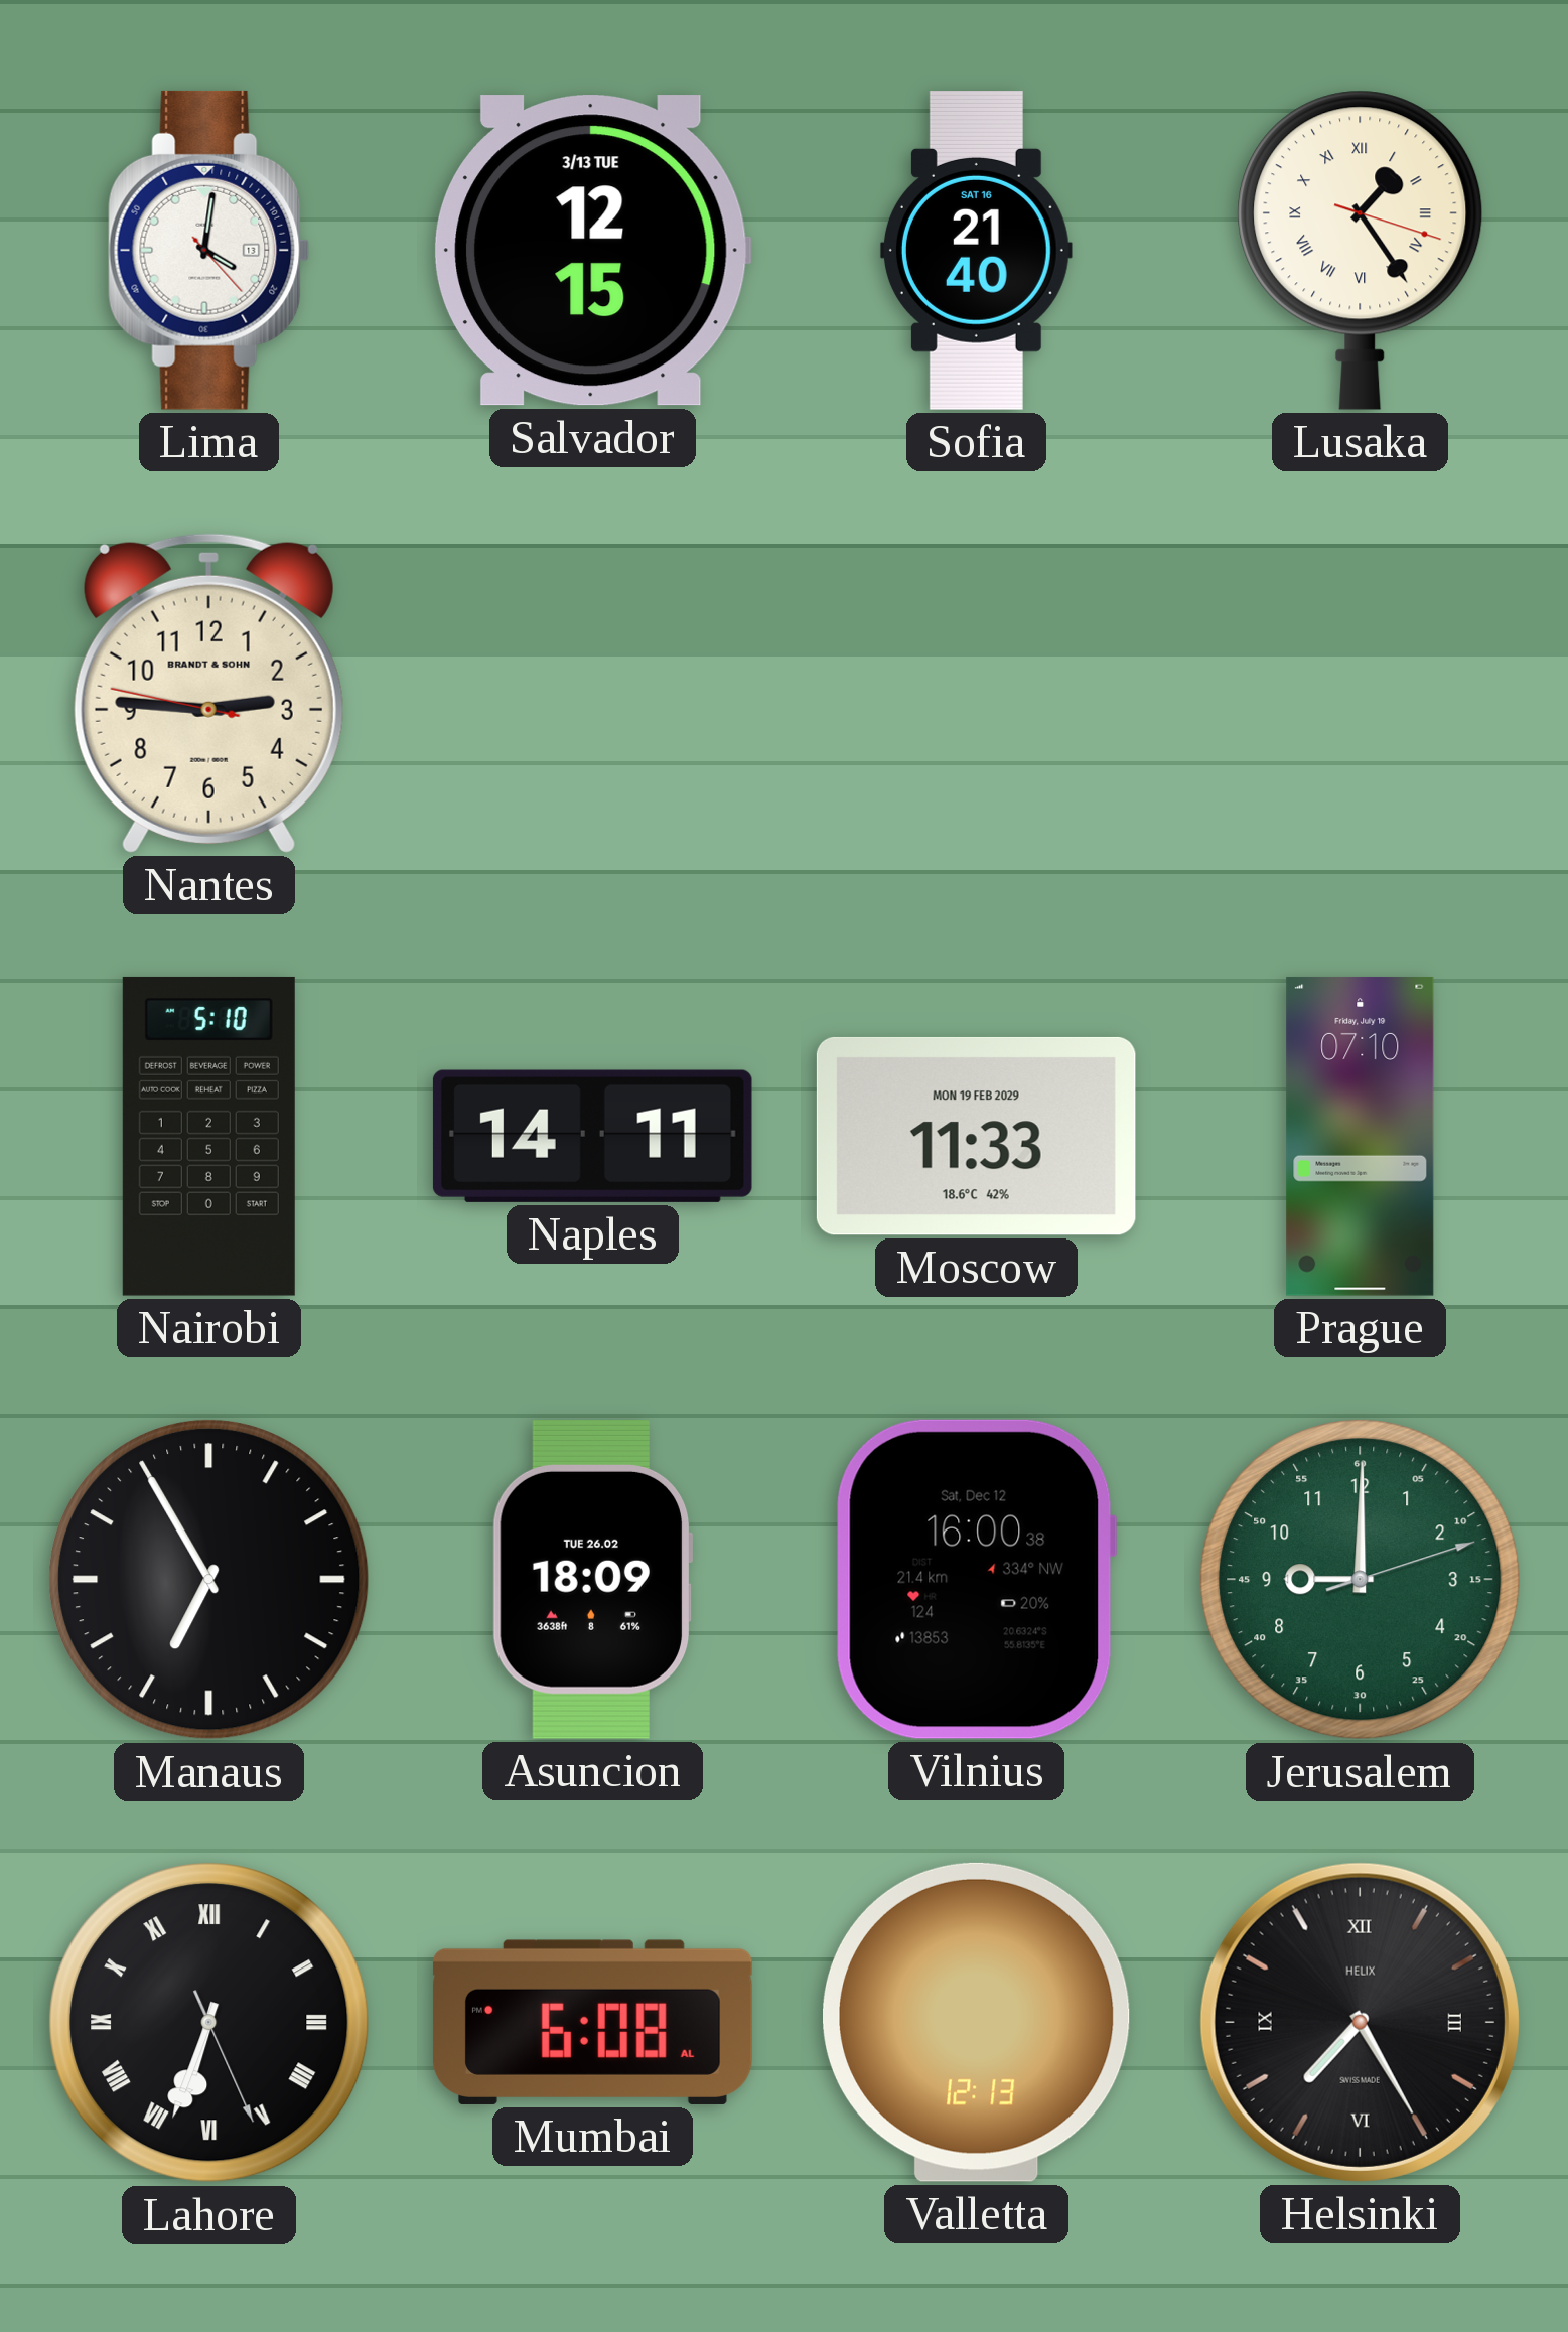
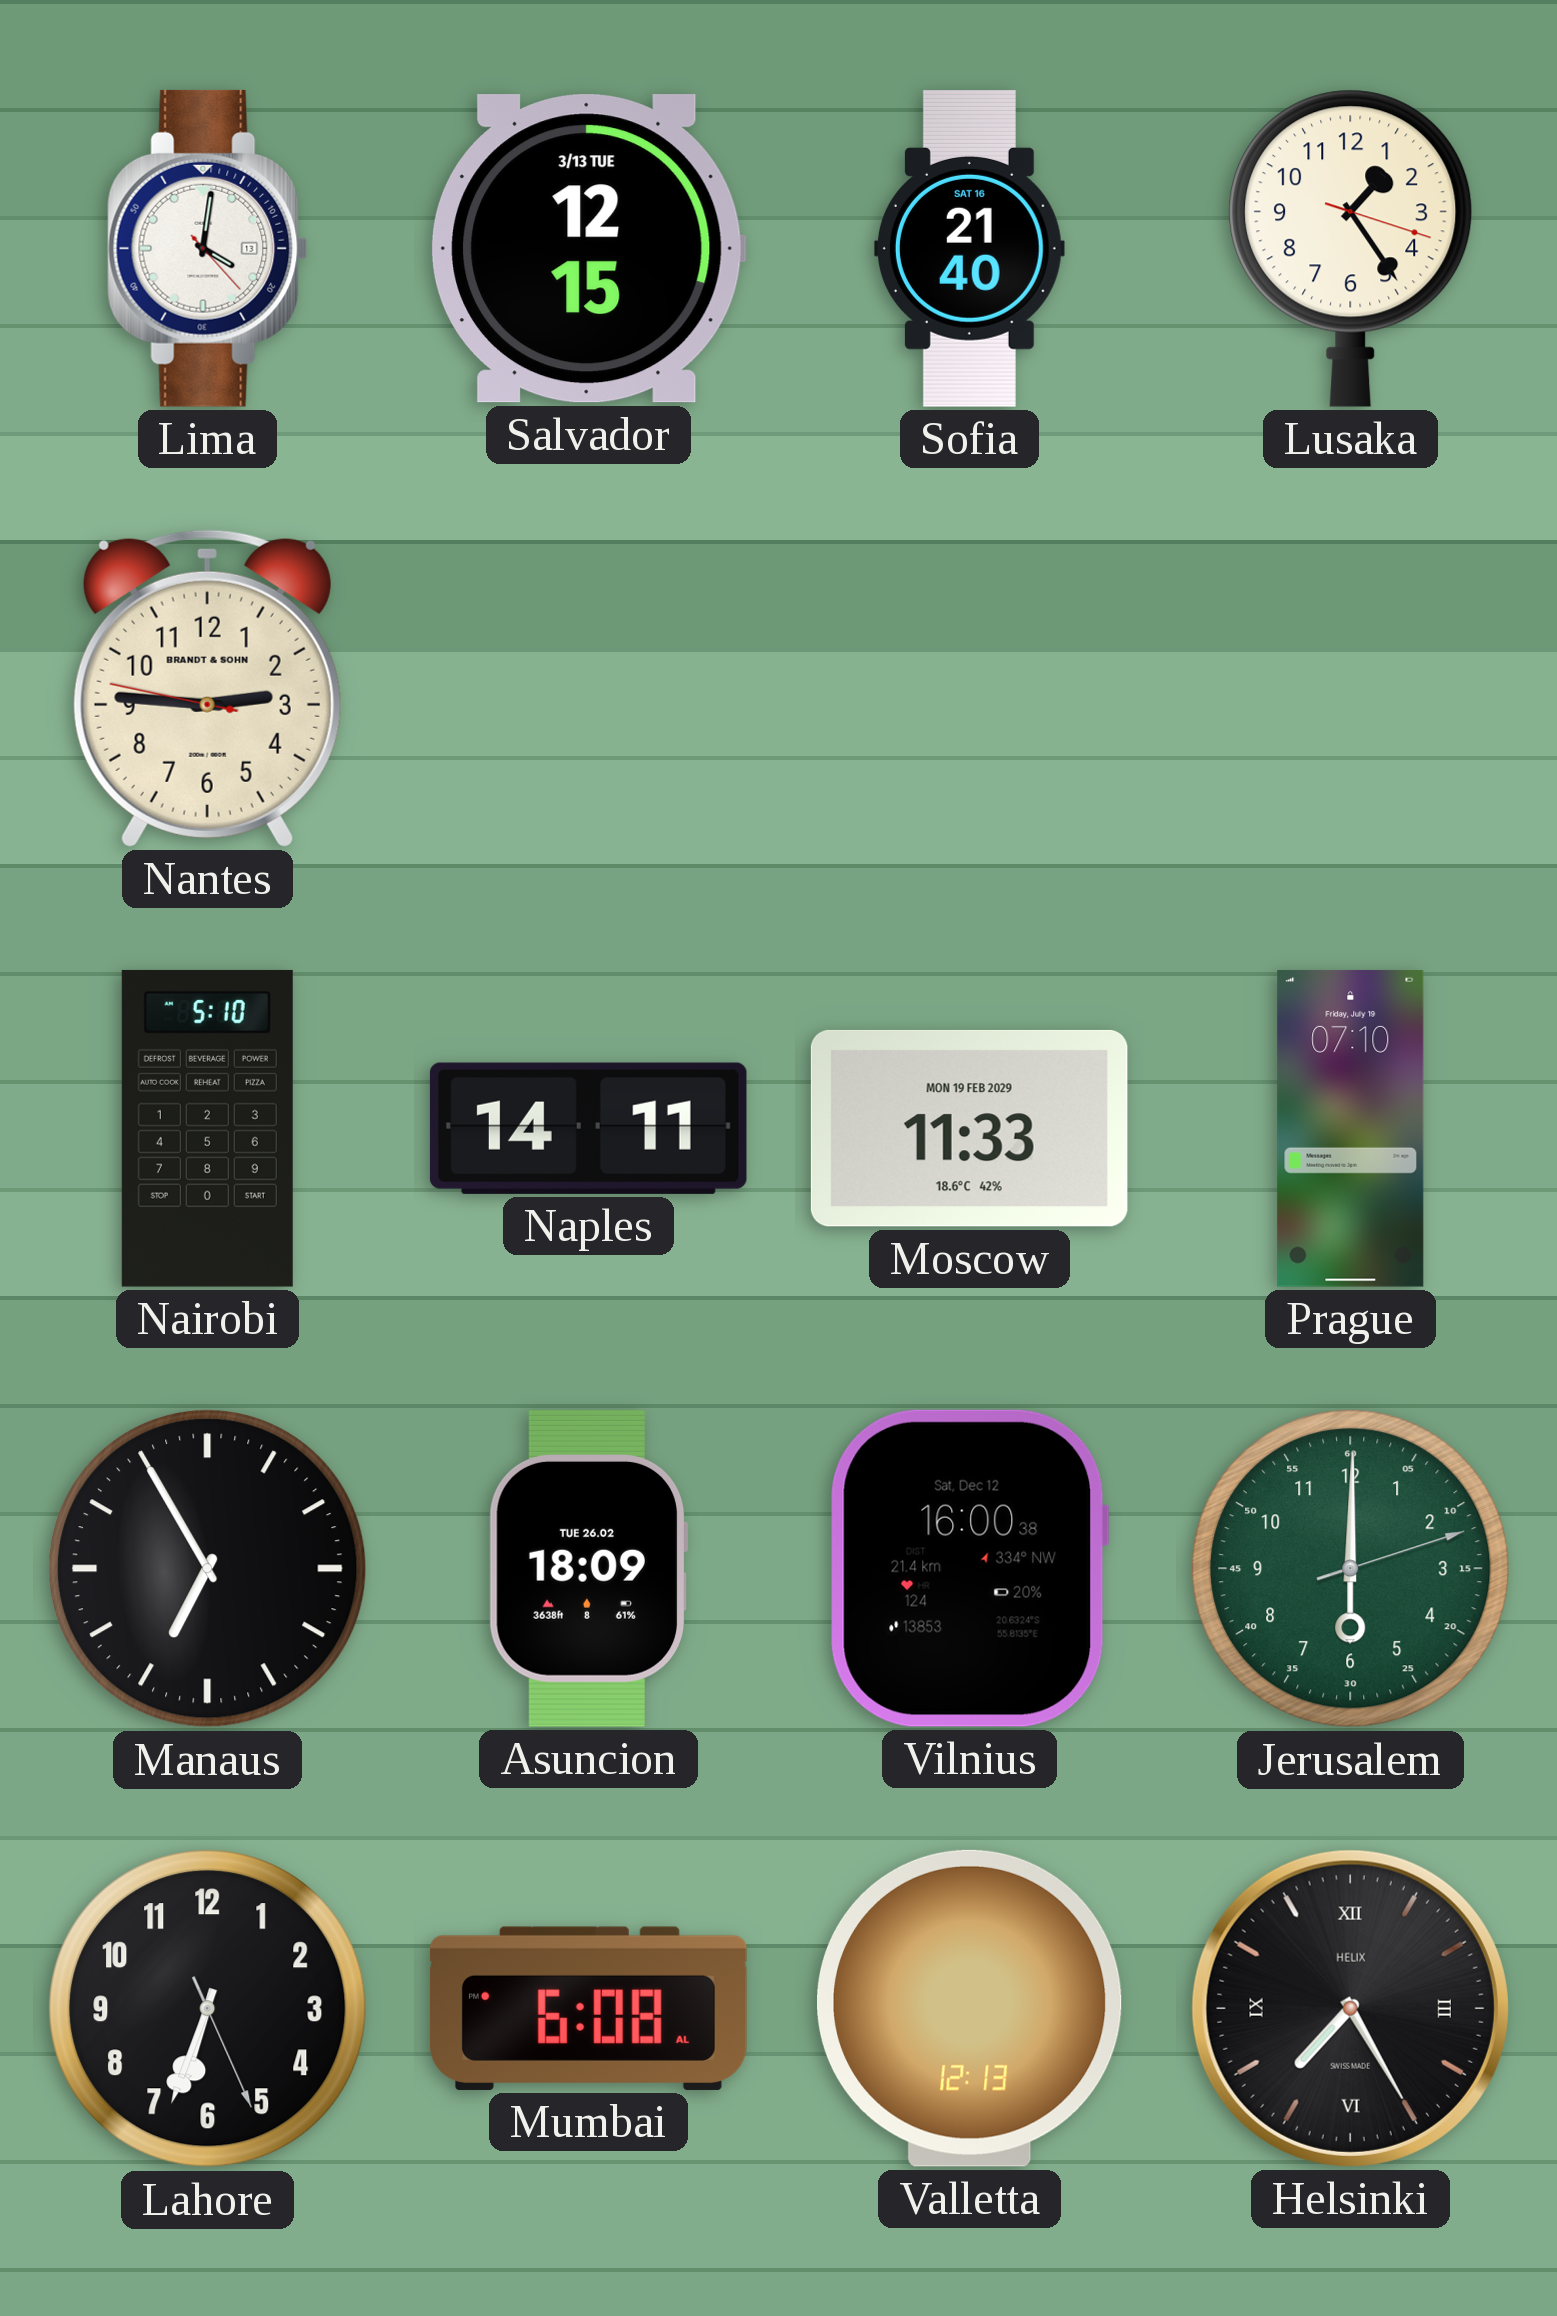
Lusaka numerals: Roman -> Arabic (1351, 248)
Jerusalem: 9:00 -> 6:00 (1351, 1569)
Lahore numerals: Roman -> Arabic (208, 2009)
